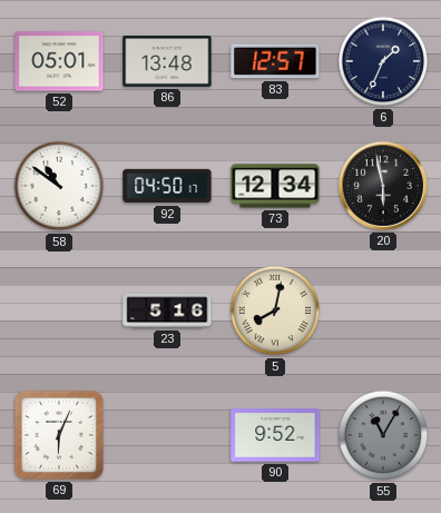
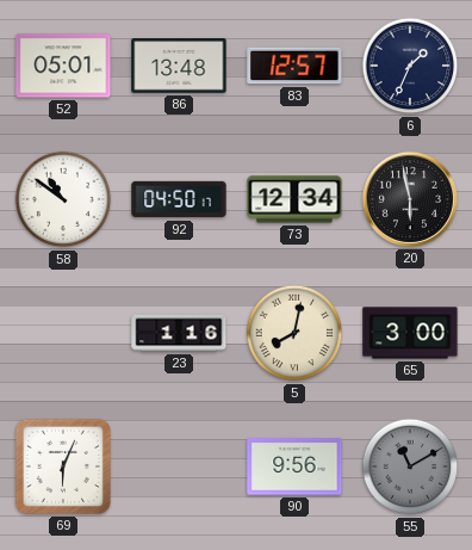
23: 5:16 -> 1:16 (179, 333)
65: none -> 3:00 (410, 333)
90: 9:52 -> 9:56 (294, 466)
55: 11:05 -> 11:10 (410, 466)
